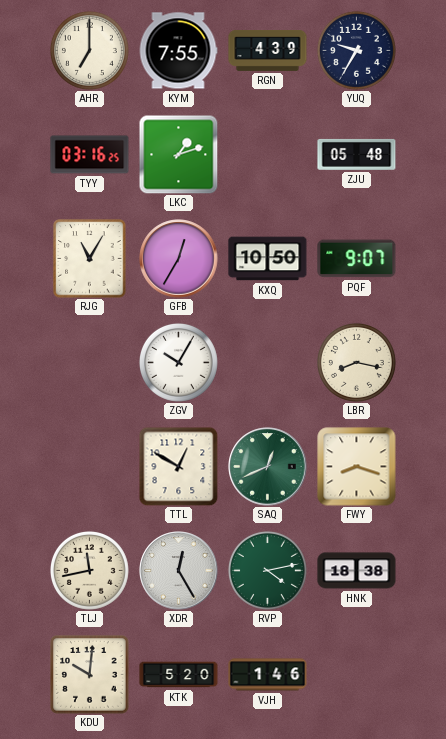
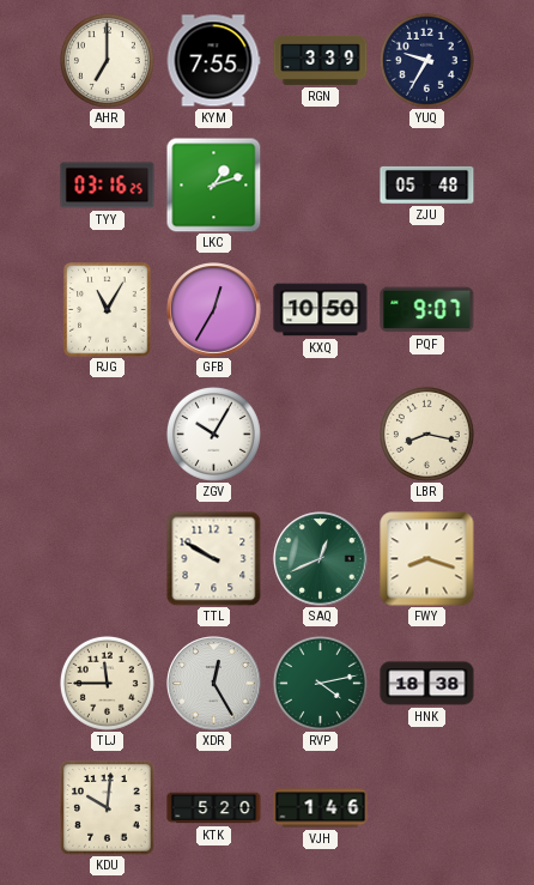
RGN: 4:39 -> 3:39 (321, 60)
TTL: 12:50 -> 9:50 (213, 558)
TLJ: 11:43 -> 11:45 (107, 683)
